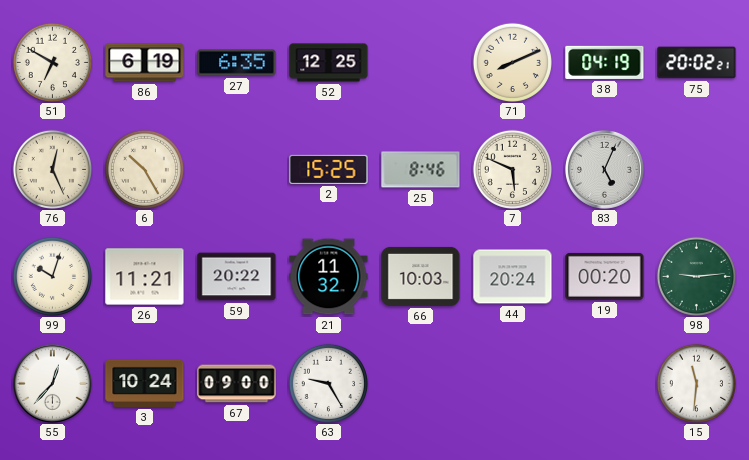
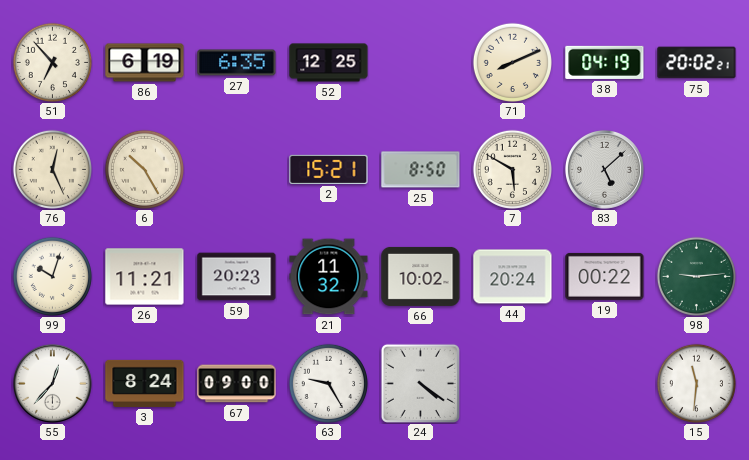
51: 6:50 -> 6:53 (52, 62)
2: 15:25 -> 15:21 (329, 169)
25: 8:46 -> 8:50 (421, 170)
7: 5:49 -> 5:50 (512, 169)
83: 5:04 -> 5:08 (604, 169)
59: 20:22 -> 20:23 (237, 277)
66: 10:03 -> 10:02 (421, 276)
19: 00:20 -> 00:22 (605, 276)
3: 10:24 -> 8:24 (145, 383)
24: none -> 4:21 (420, 383)
